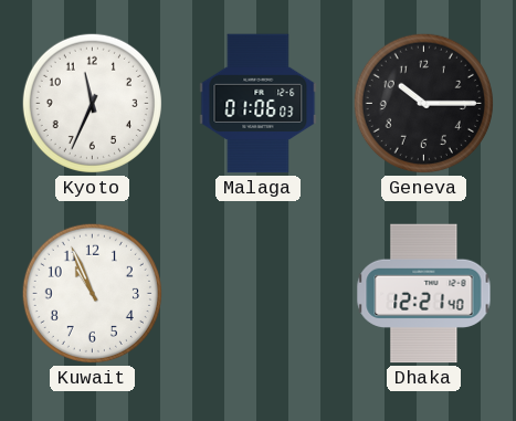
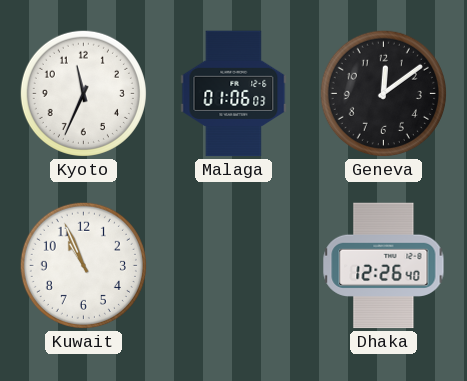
Geneva: 10:15 -> 12:09 (383, 93)
Dhaka: 12:21 -> 12:26 (384, 266)
